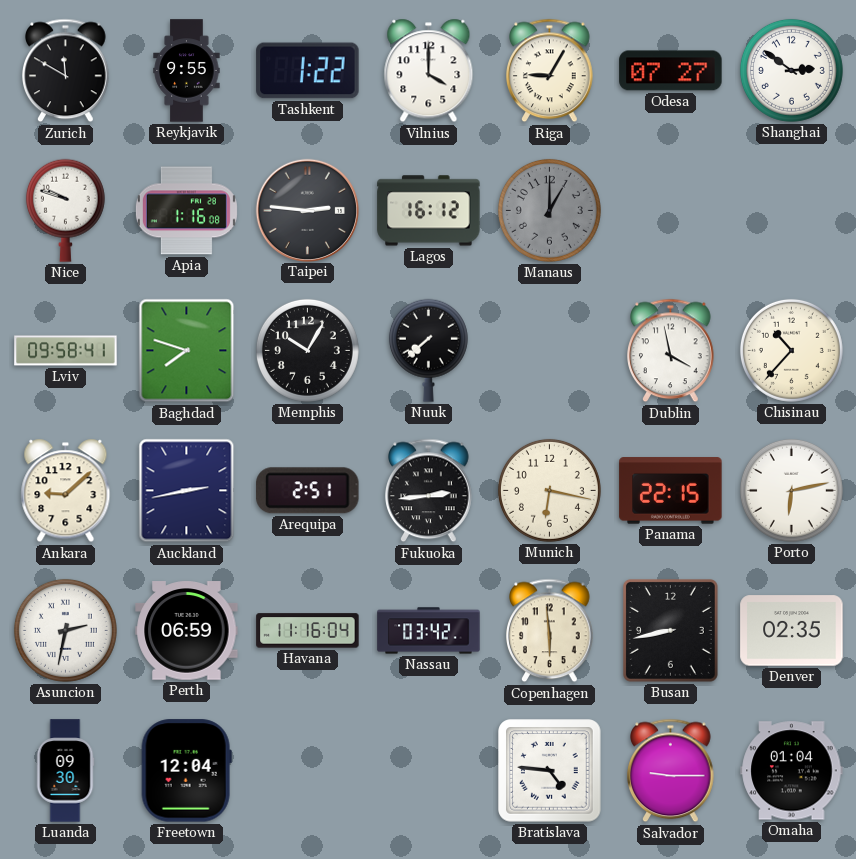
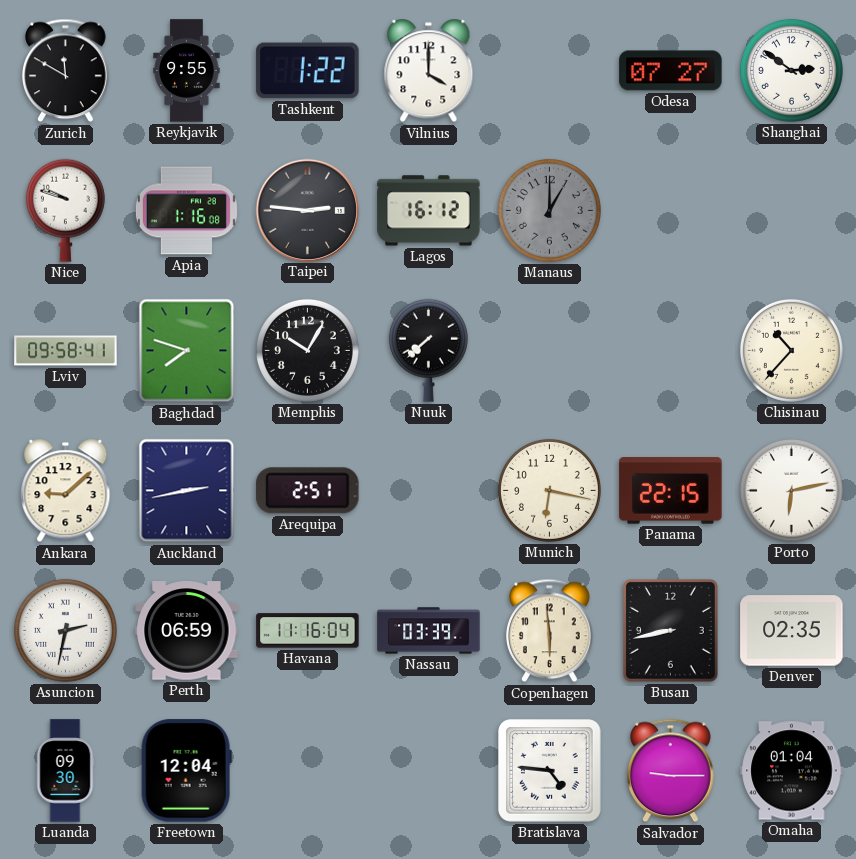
Riga: 9:05 -> none (550, 71)
Dublin: 3:58 -> none (671, 351)
Fukuoka: 2:44 -> none (429, 491)
Nassau: 03:42 -> 03:39 (429, 631)
